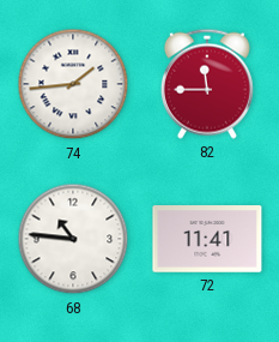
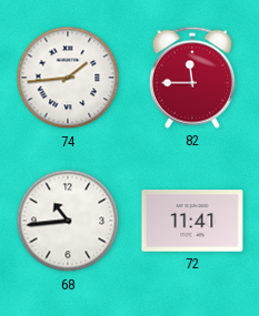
68: 10:46 -> 10:44 (68, 221)
